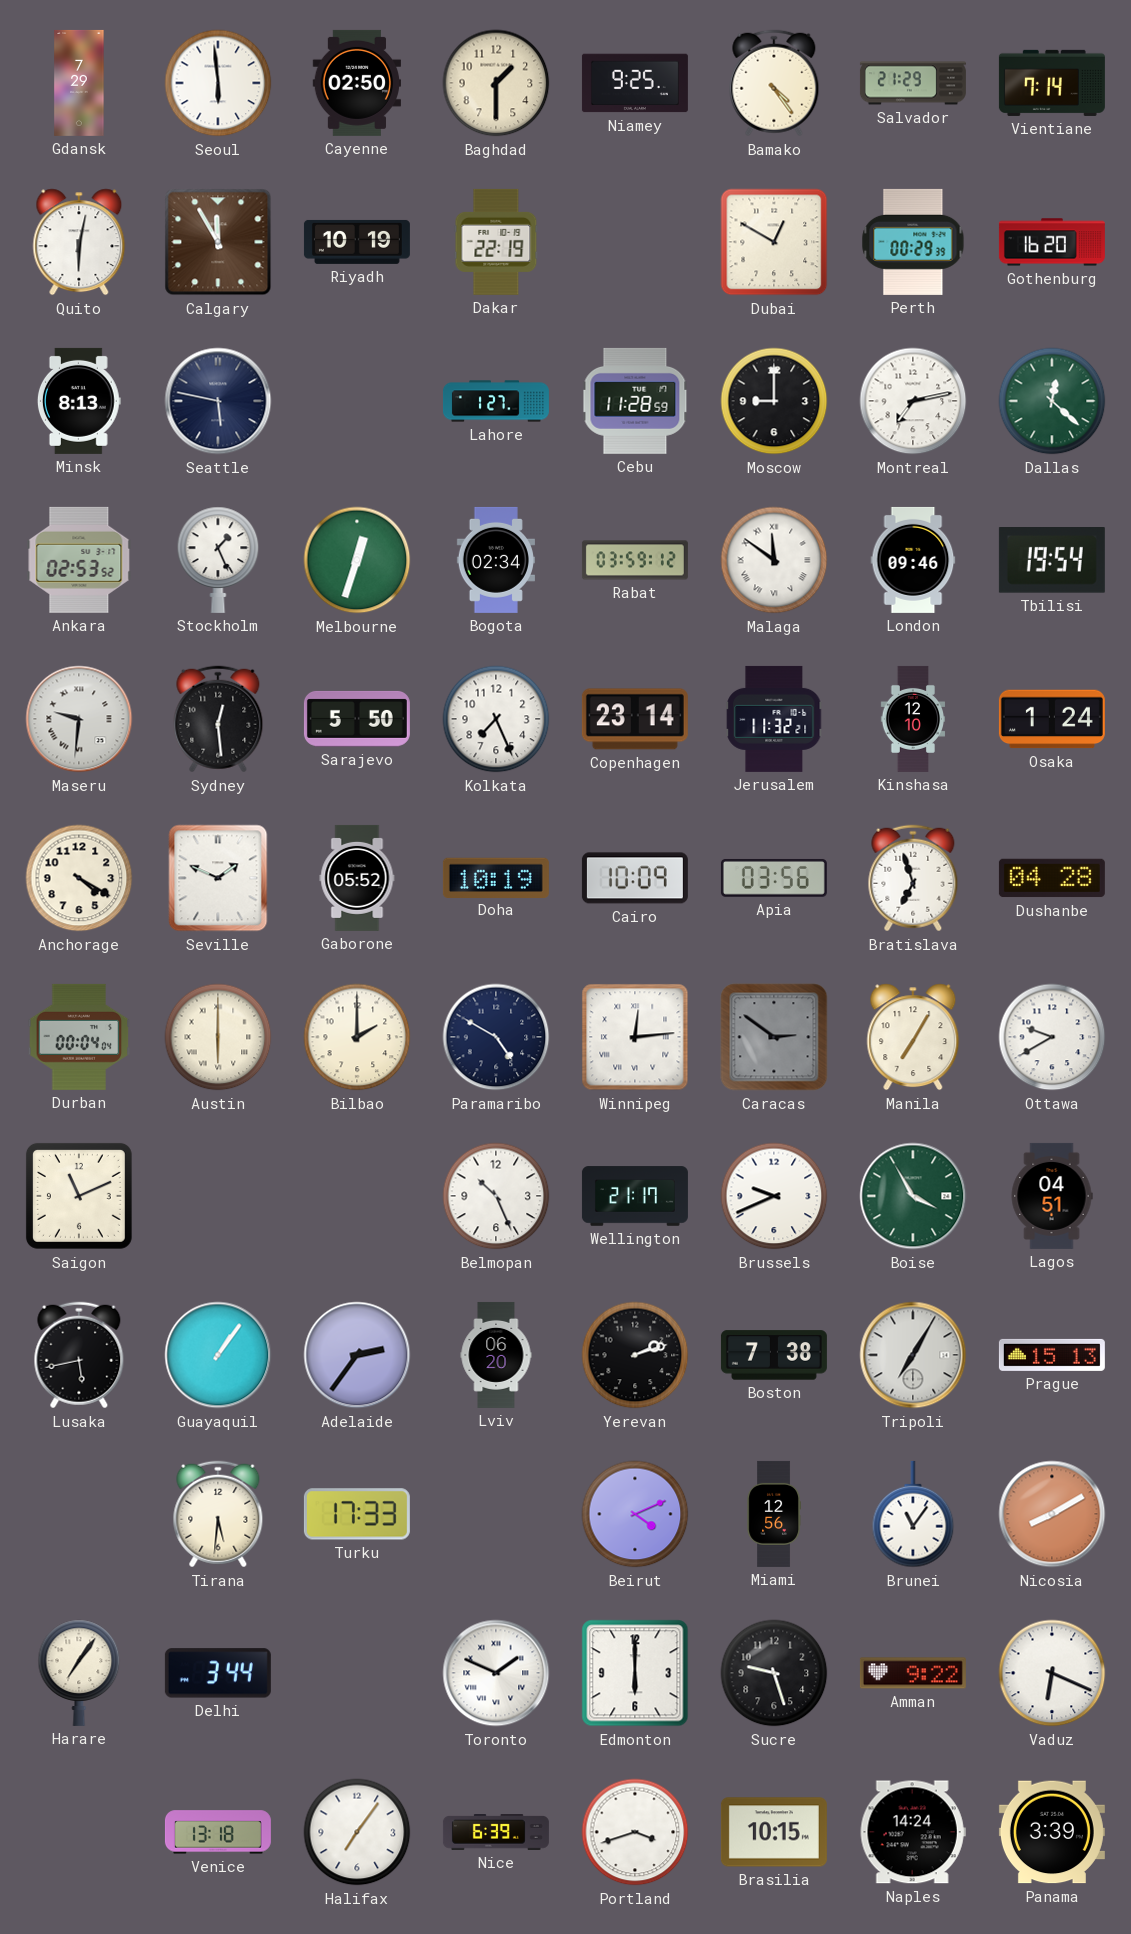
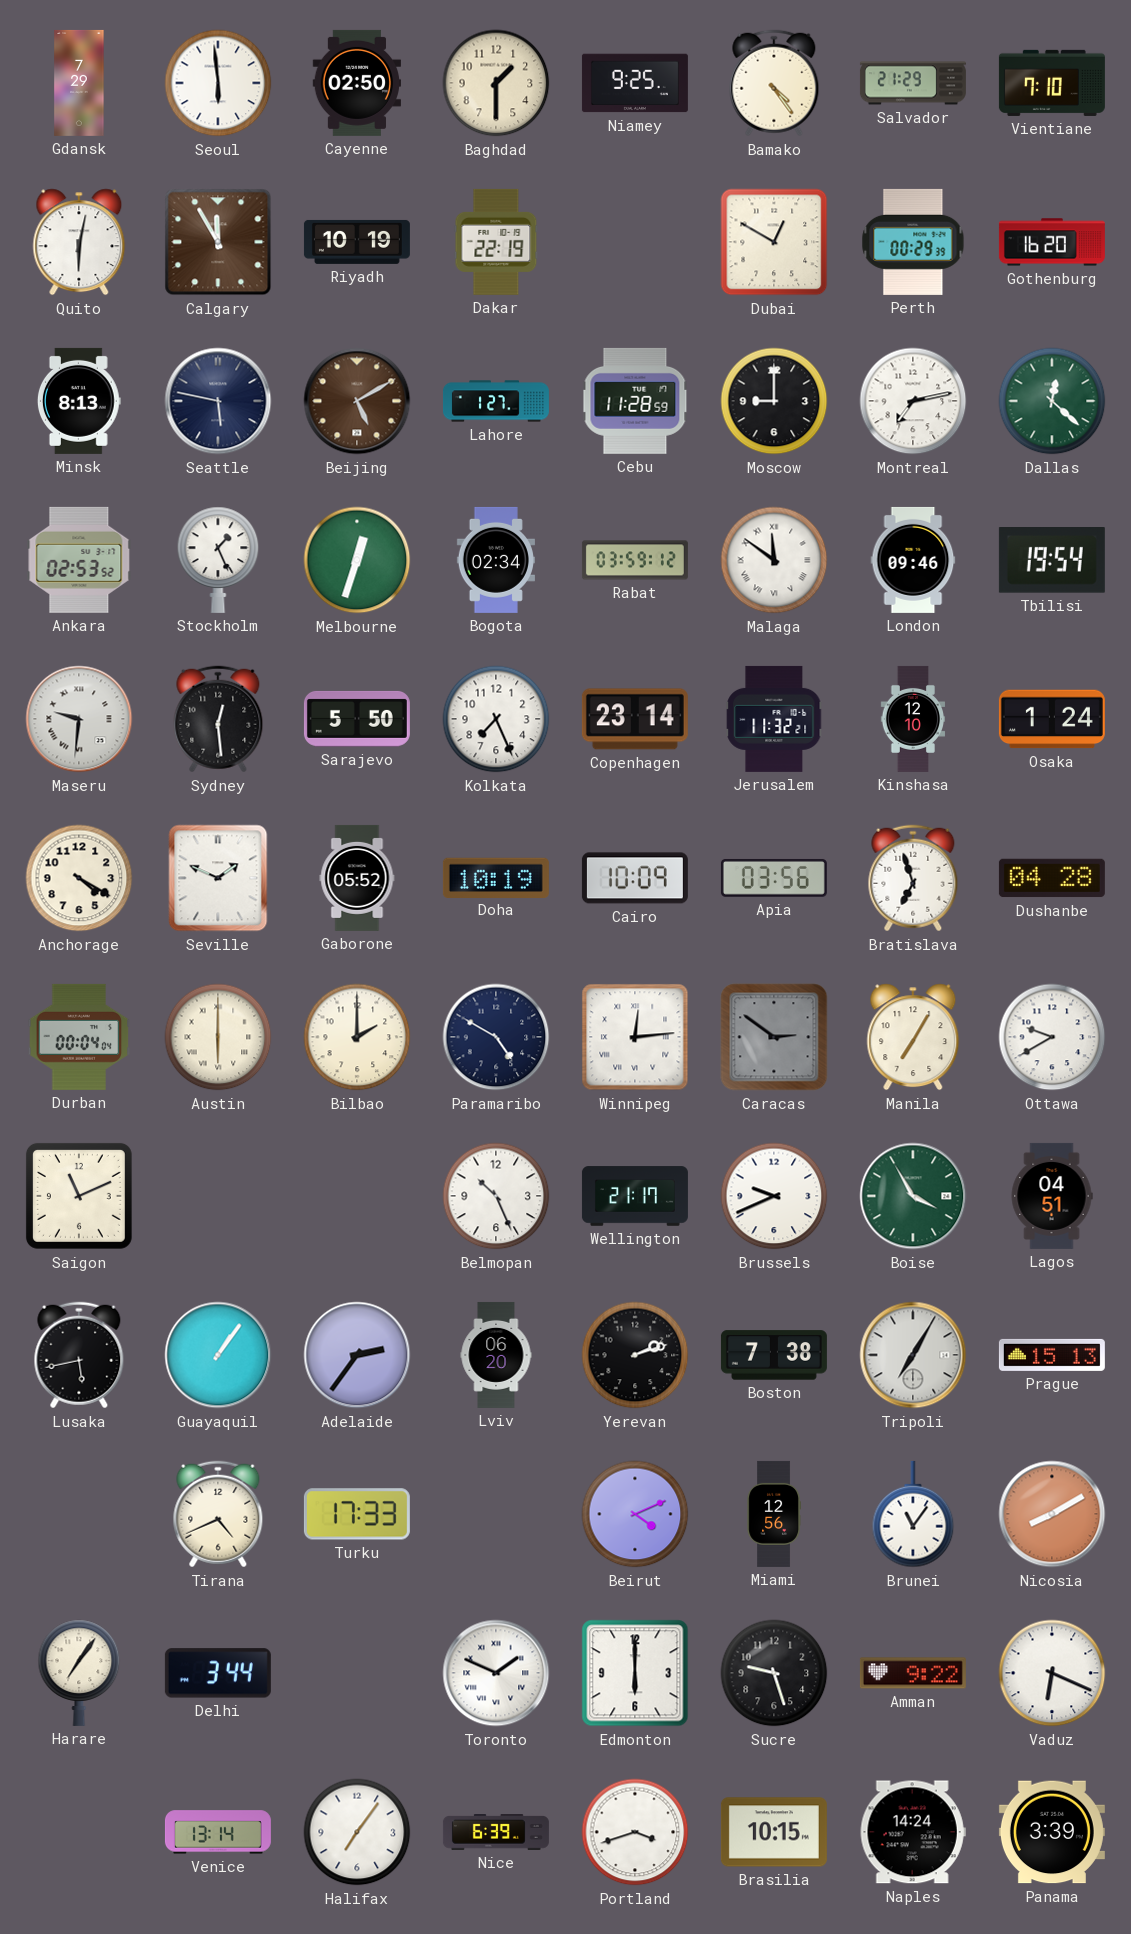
Vientiane: 7:14 -> 7:10 (1052, 83)
Beijing: none -> 5:10 (357, 401)
Tirana: 5:31 -> 4:41 (218, 1514)
Venice: 13:18 -> 13:14 (218, 1832)
